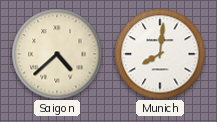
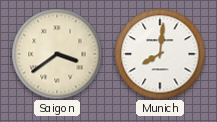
Saigon: 4:38 -> 3:39 (57, 54)
